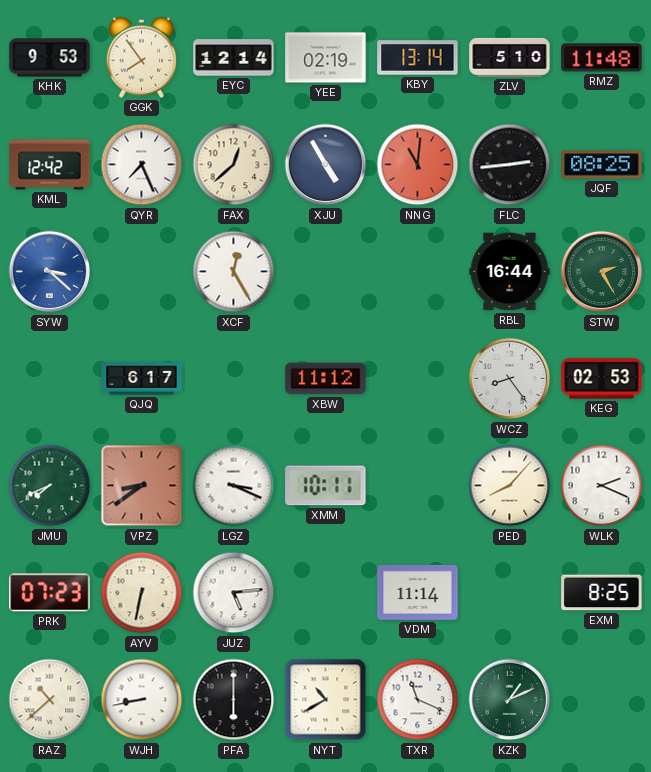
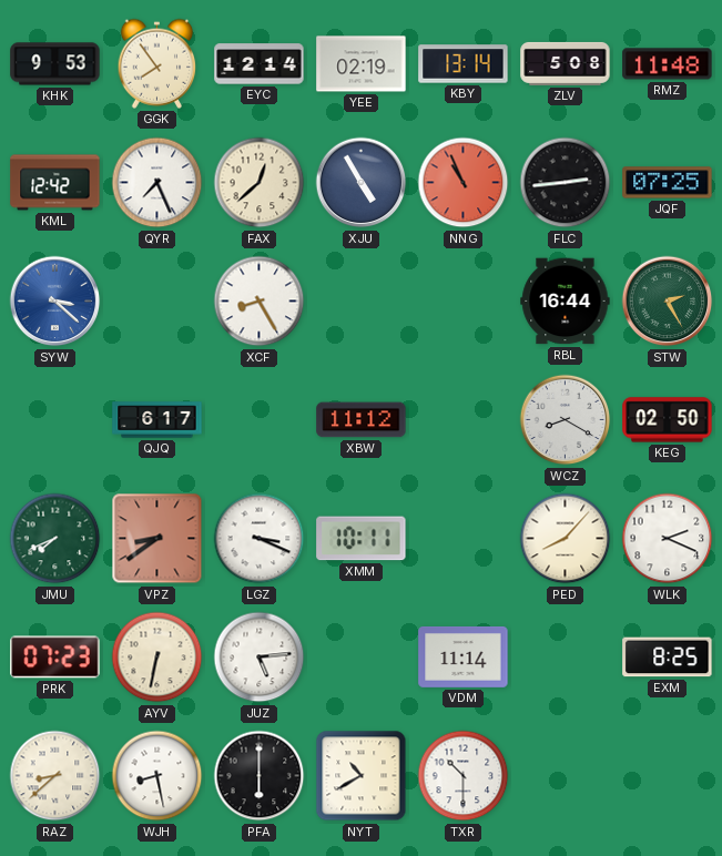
ZLV: 5:10 -> 5:08 (566, 63)
NNG: 11:01 -> 10:56 (464, 183)
JQF: 08:25 -> 07:25 (668, 183)
XCF: 12:25 -> 8:25 (260, 302)
WCZ: 8:24 -> 8:20 (566, 420)
KEG: 02:53 -> 02:50 (668, 420)
RAZ: 10:38 -> 8:38 (55, 776)
WJH: 8:43 -> 8:28 (157, 776)
TXR: 11:19 -> 10:30 (464, 776)
KZK: 1:11 -> none (510, 700)
